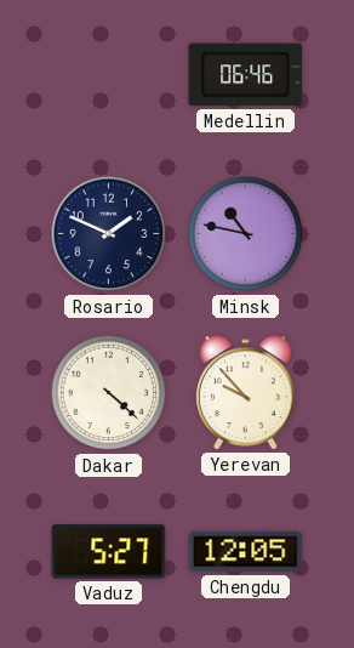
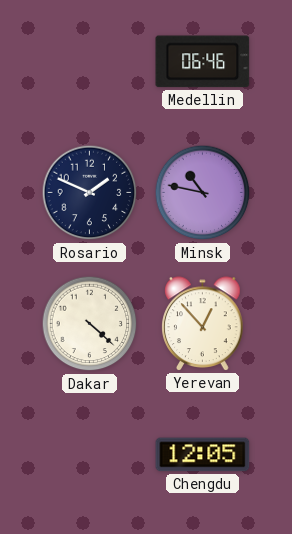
Yerevan: 9:53 -> 12:53 (203, 324)
Vaduz: 5:27 -> none (109, 552)
